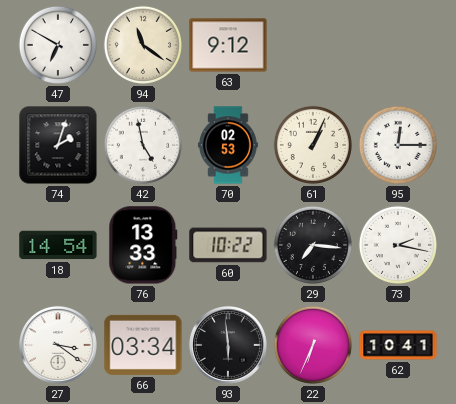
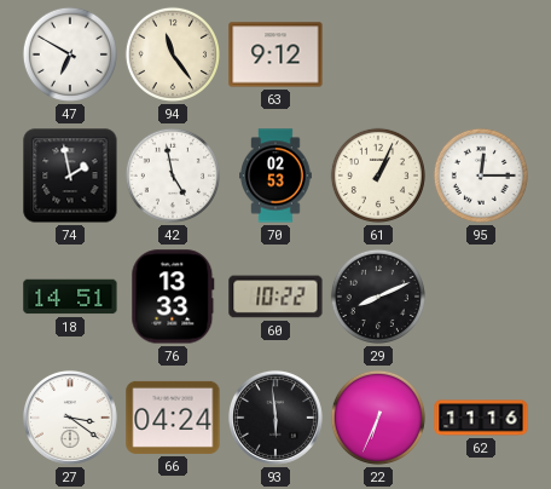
94: 11:21 -> 11:24 (173, 54)
74: 2:03 -> 1:58 (70, 176)
18: 14:54 -> 14:51 (70, 297)
29: 7:16 -> 8:11 (378, 297)
73: 2:17 -> none (398, 245)
66: 03:34 -> 04:24 (173, 418)
62: 10:41 -> 11:16 (481, 418)
